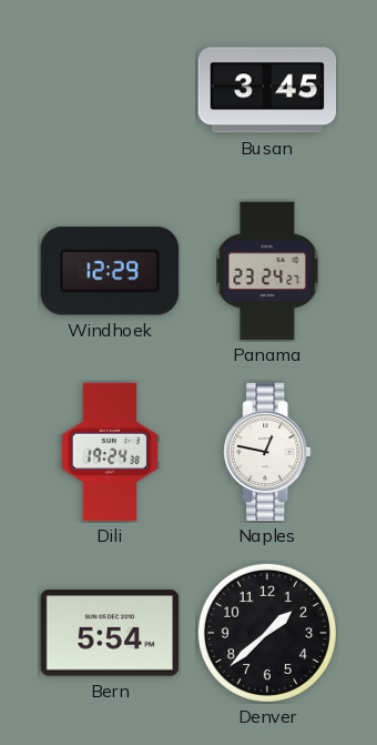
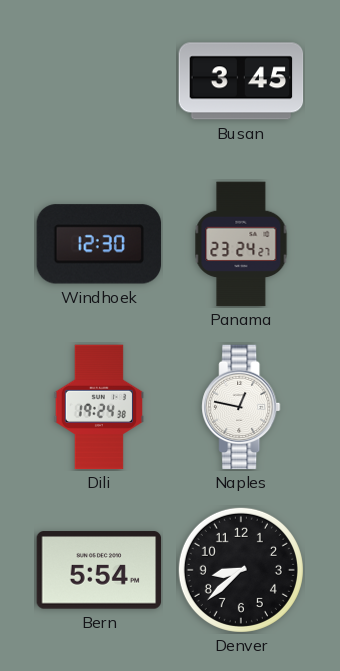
Windhoek: 12:29 -> 12:30 (99, 244)
Denver: 1:38 -> 8:38 (241, 570)
